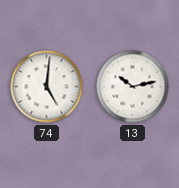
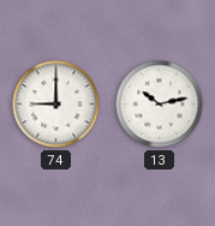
74: 5:01 -> 9:00 (56, 105)
